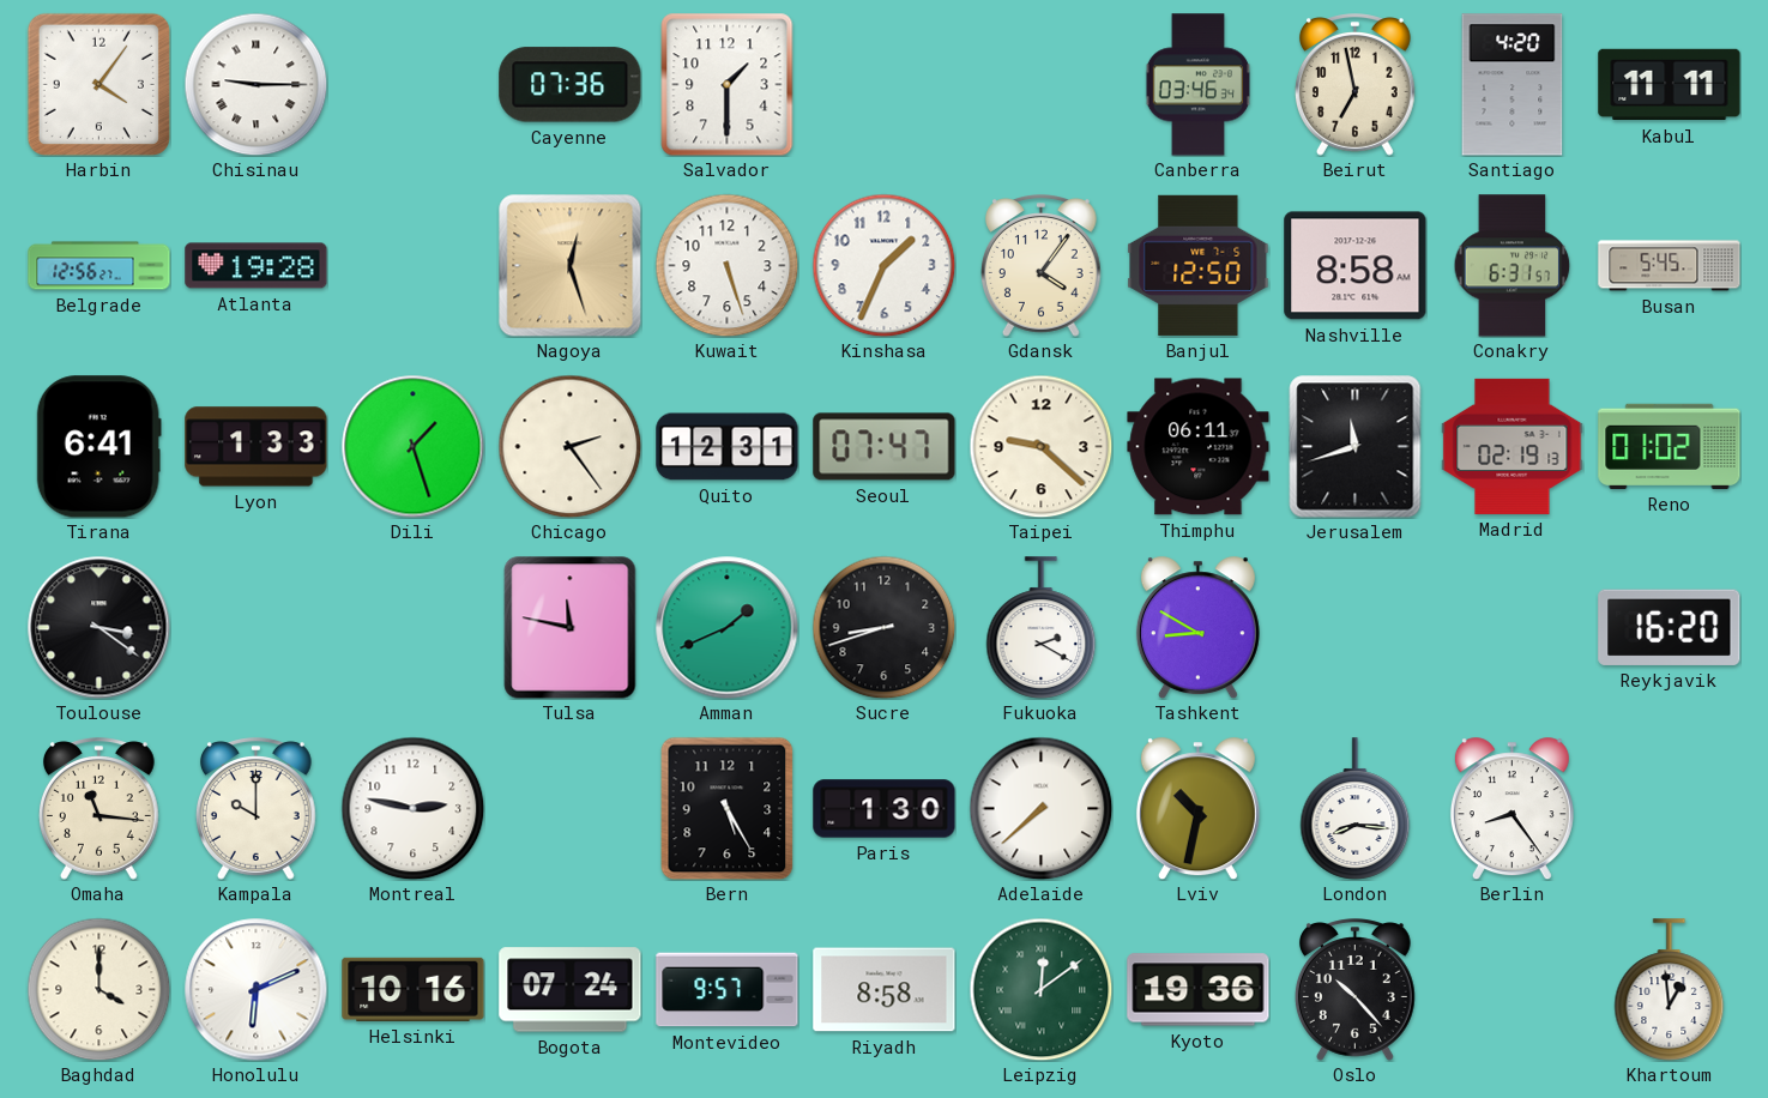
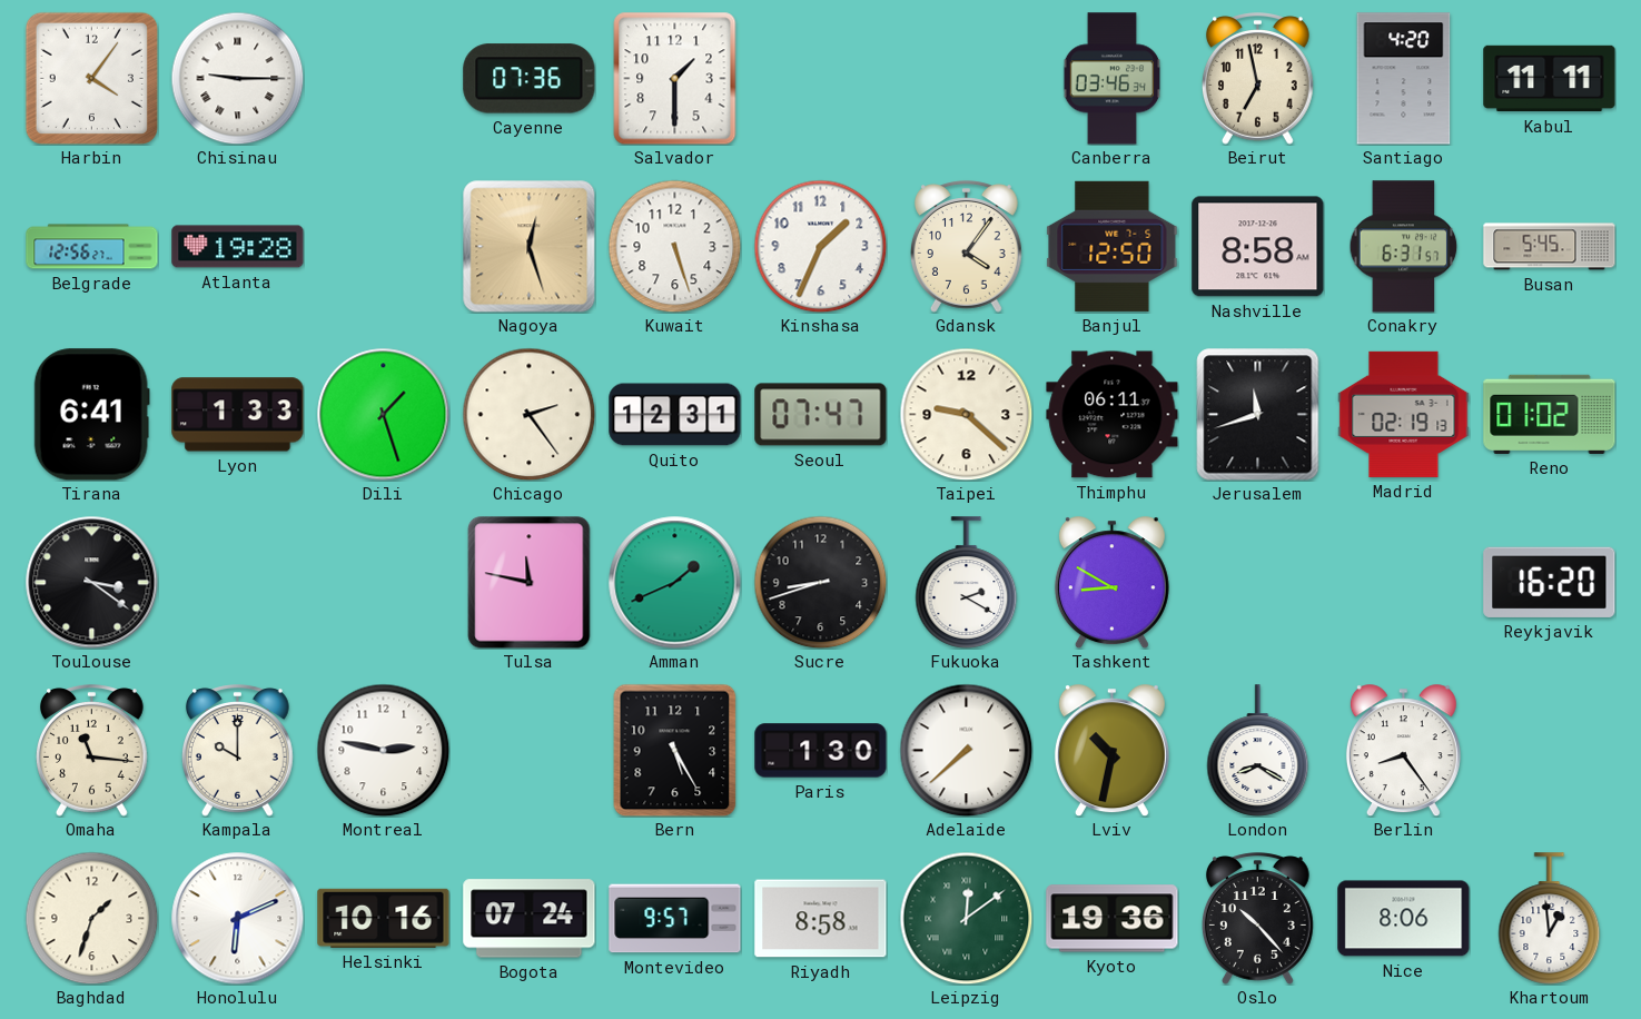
London: 8:16 -> 8:20 (1258, 751)
Baghdad: 4:00 -> 1:33 (91, 918)
Nice: none -> 8:06 (1404, 919)
